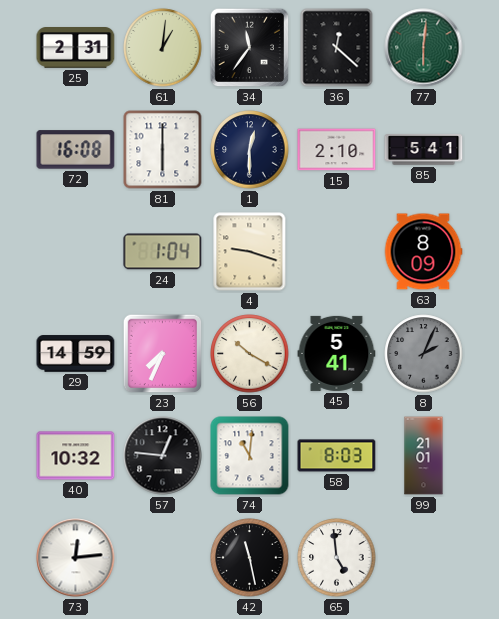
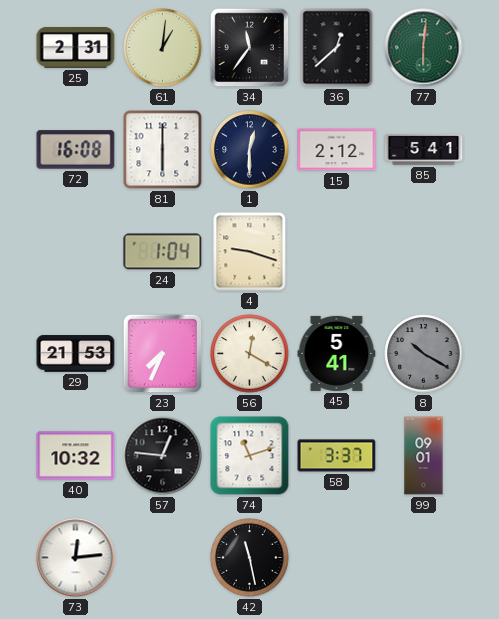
36: 12:22 -> 12:38 (337, 48)
15: 2:10 -> 2:12 (337, 150)
63: 8:09 -> none (423, 252)
29: 14:59 -> 21:53 (76, 354)
56: 10:20 -> 12:20 (250, 354)
8: 2:04 -> 10:20 (424, 354)
74: 11:01 -> 11:12 (250, 456)
58: 8:03 -> 3:37 (337, 456)
99: 21:01 -> 09:01 (424, 456)
65: 4:59 -> none (337, 558)
